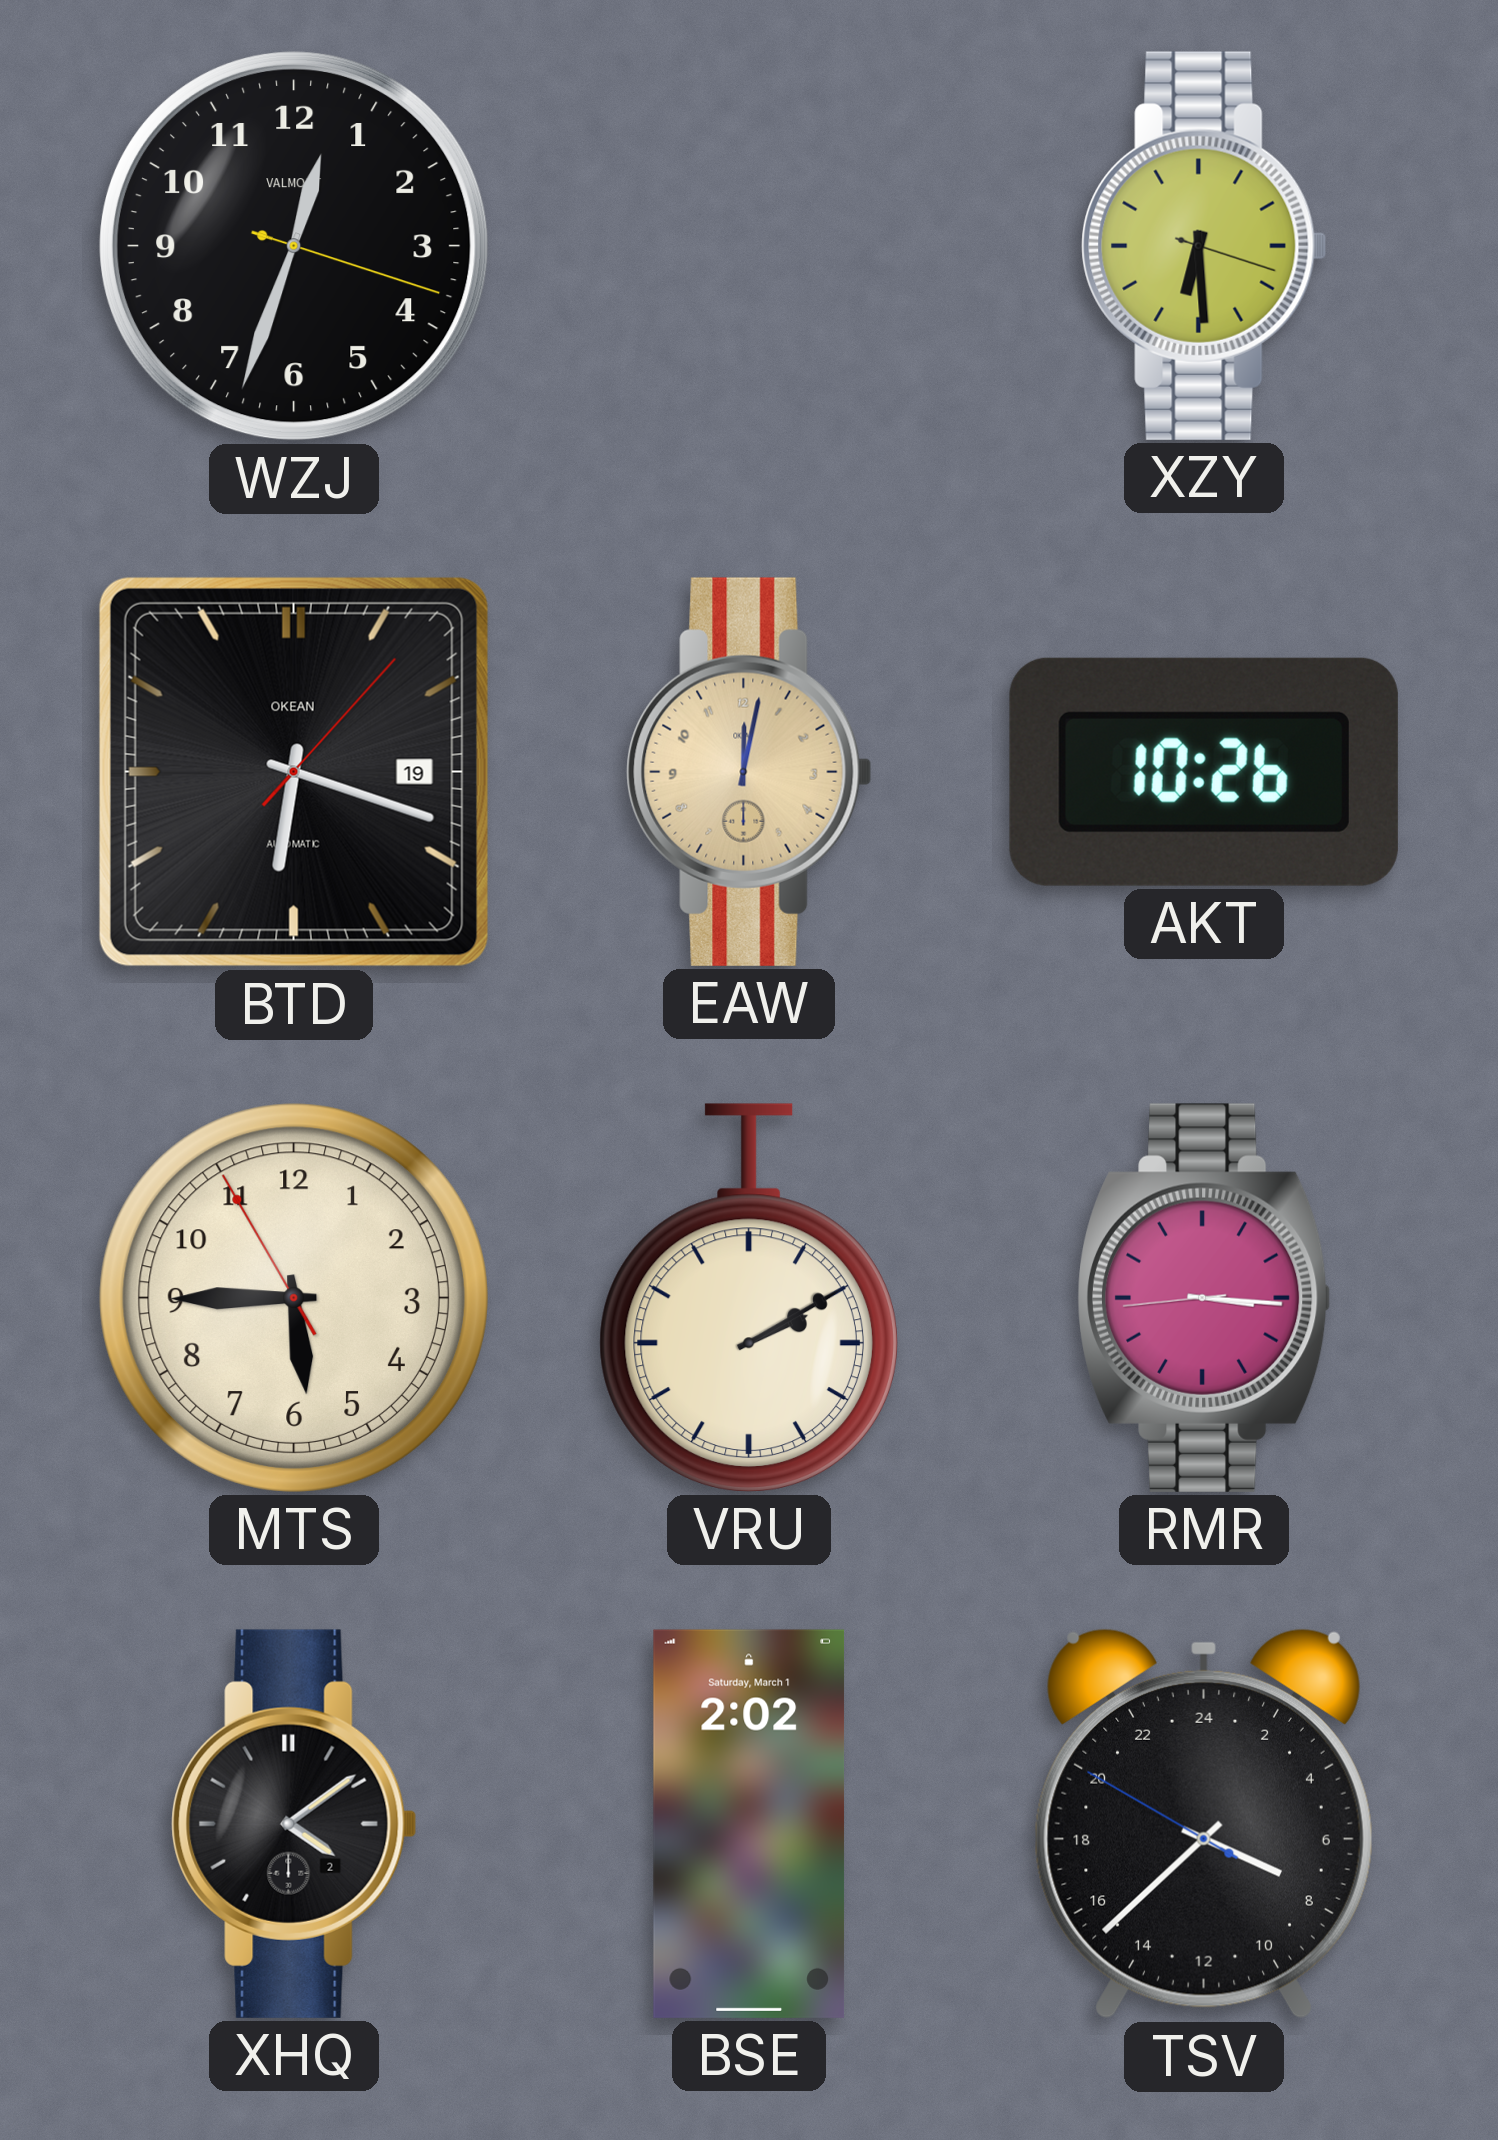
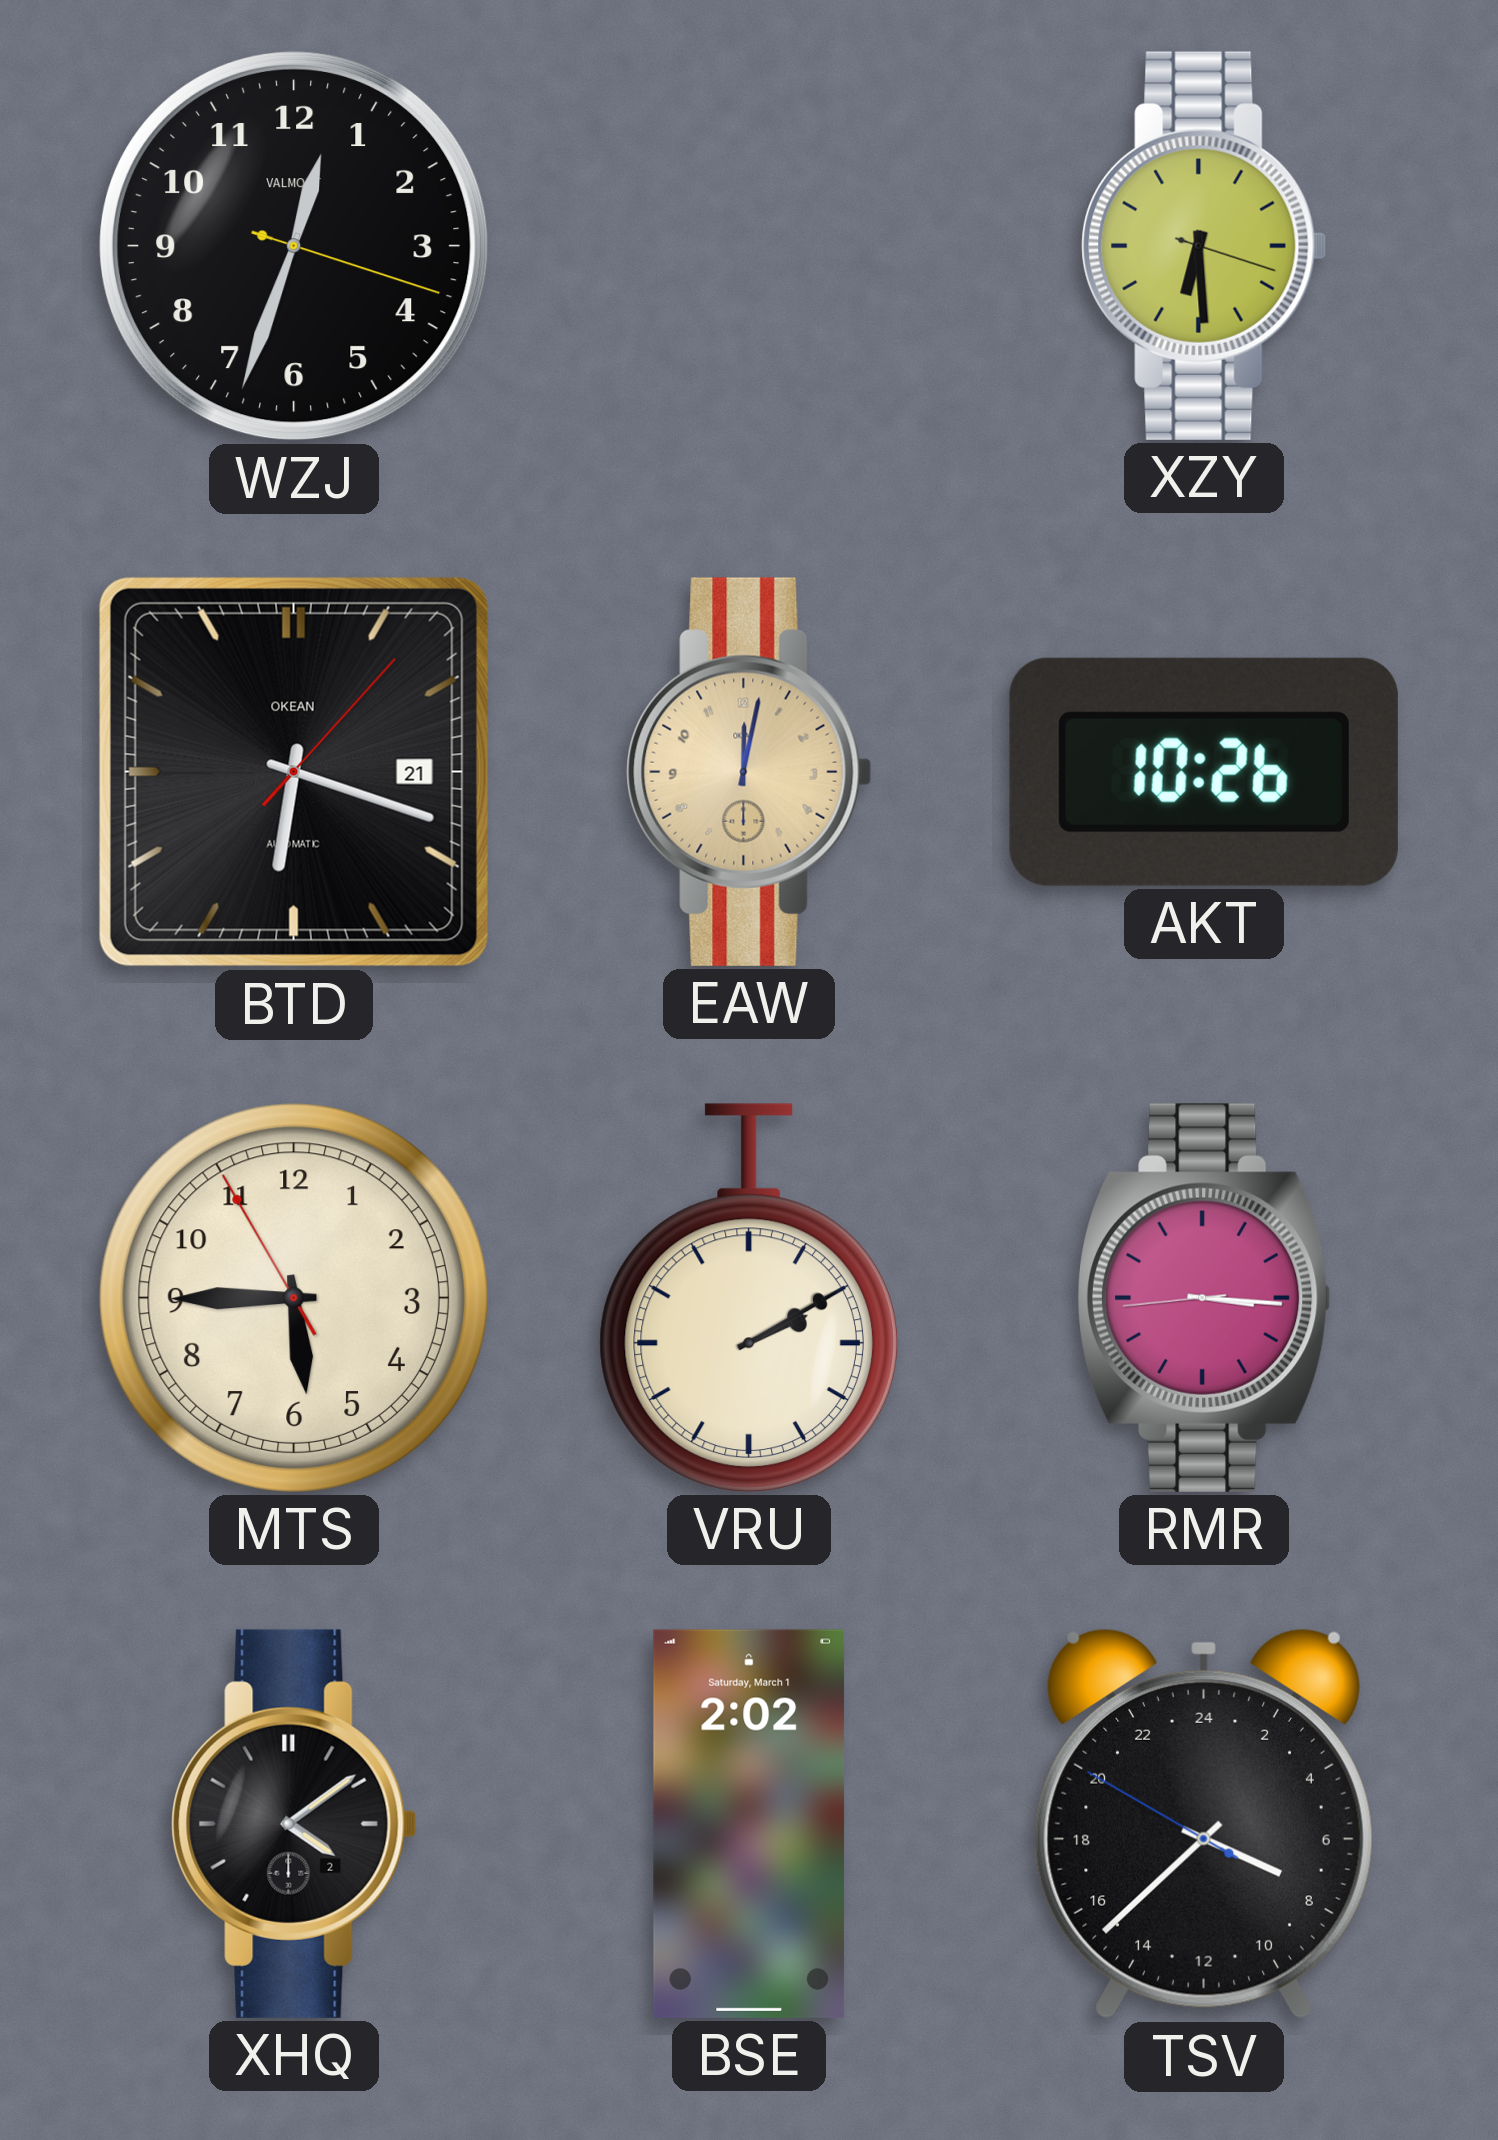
BTD date: 19 -> 21 (294, 772)
